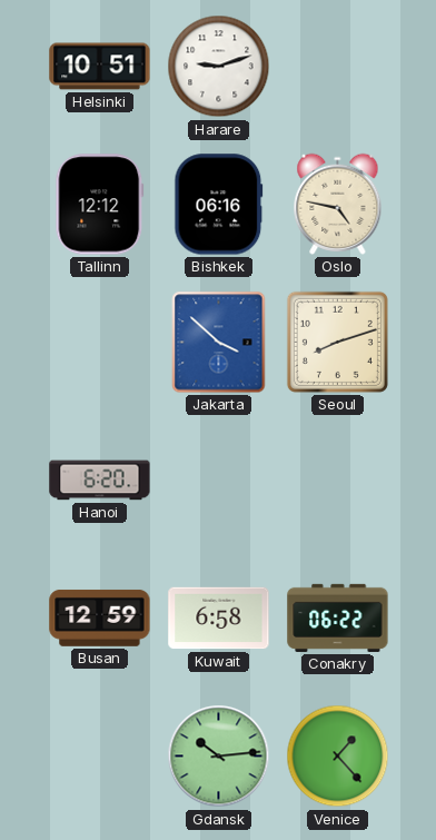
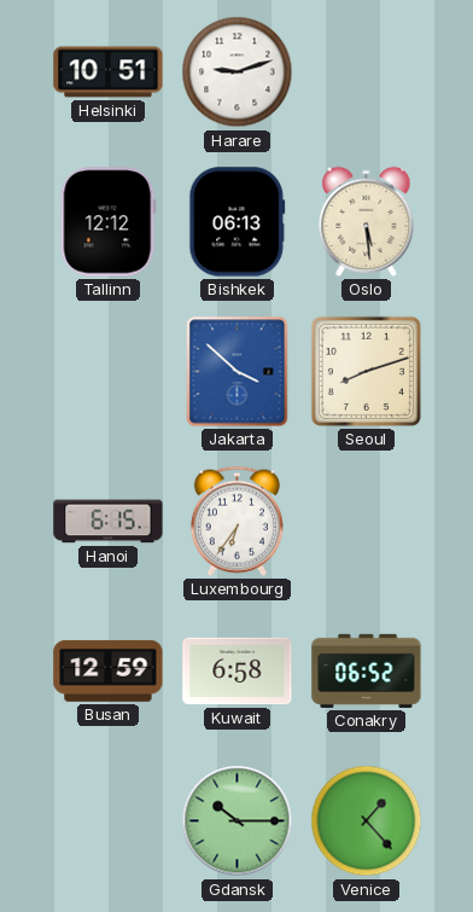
Bishkek: 06:16 -> 06:13 (238, 222)
Oslo: 4:47 -> 5:29 (367, 221)
Hanoi: 6:20 -> 6:15 (109, 522)
Luxembourg: none -> 6:36 (237, 521)
Conakry: 06:22 -> 06:52 (367, 670)
Gdansk: 10:14 -> 10:15 (238, 821)
